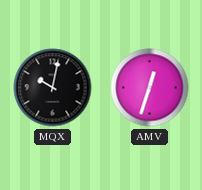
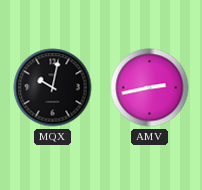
AMV: 12:33 -> 2:43 (150, 88)
